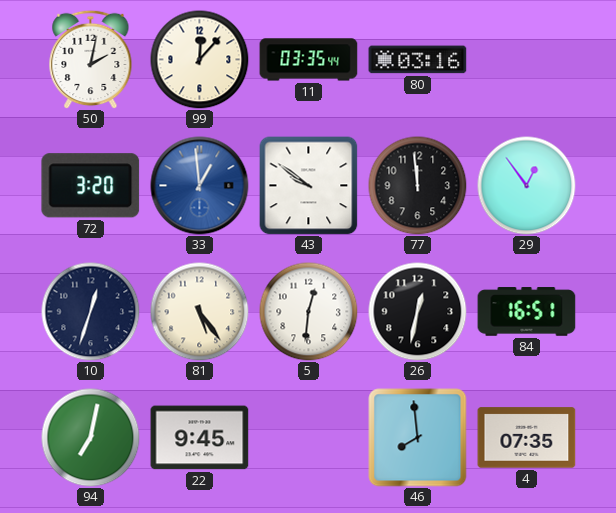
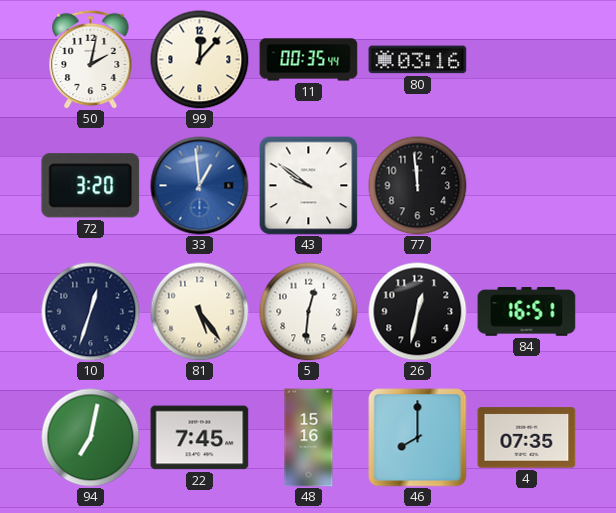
11: 03:35 -> 00:35 (309, 60)
29: 12:54 -> none (527, 186)
22: 9:45 -> 7:45 (200, 438)
48: none -> 15:16 (309, 438)
46: 7:59 -> 8:00 (418, 438)
